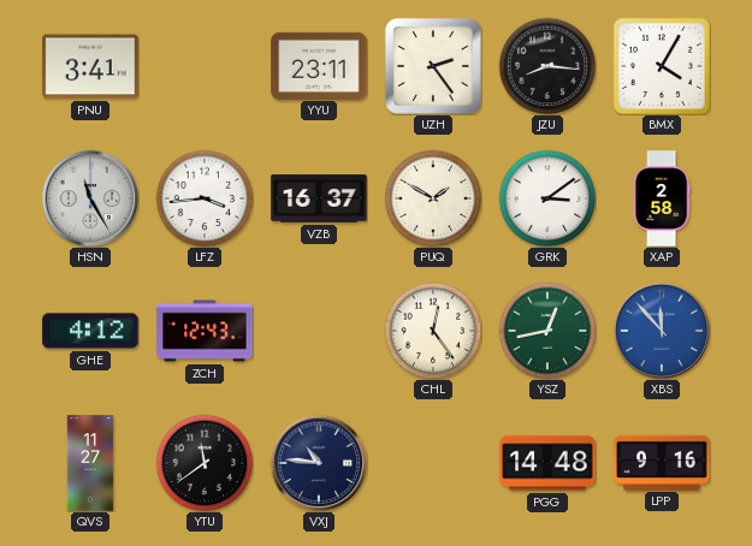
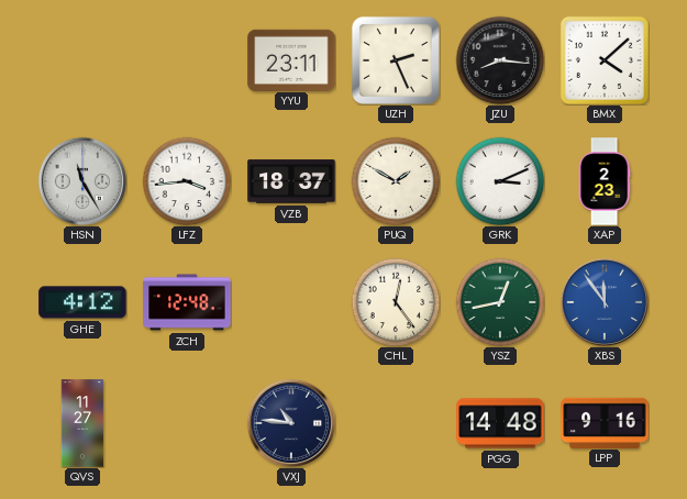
PNU: 3:41 -> none (90, 66)
UZH: 2:24 -> 2:26 (396, 60)
BMX: 4:05 -> 4:08 (605, 60)
VZB: 16:37 -> 18:37 (291, 181)
GRK: 3:09 -> 3:11 (500, 181)
XAP: 2:58 -> 2:23 (605, 181)
ZCH: 12:43 -> 12:48 (187, 302)
XBS: 11:53 -> 11:54 (605, 302)
YTU: 11:39 -> none (205, 463)
